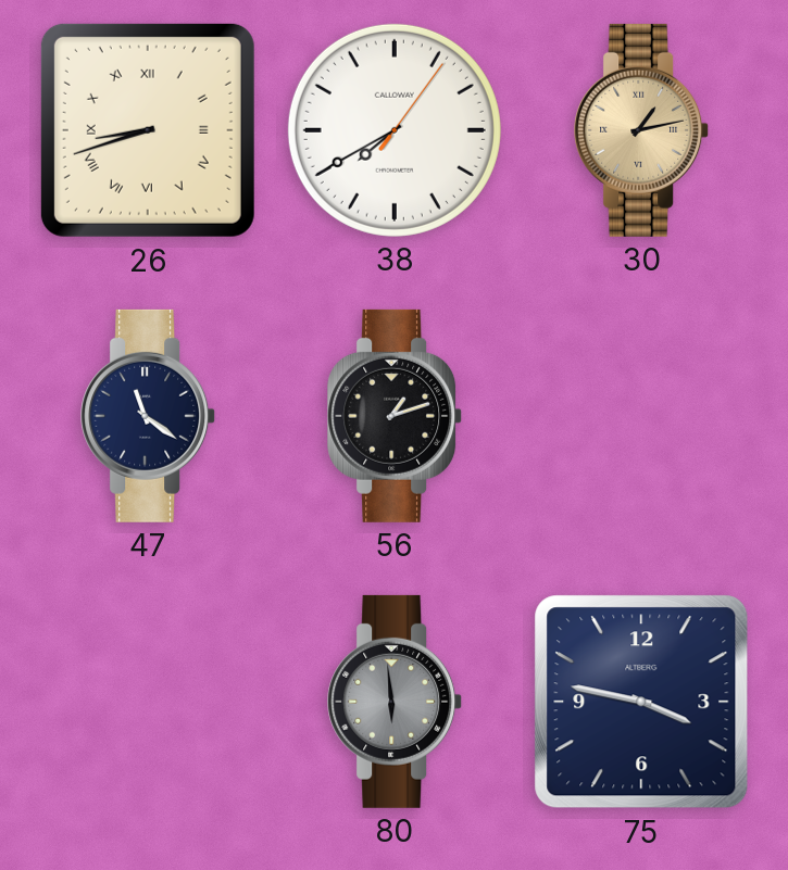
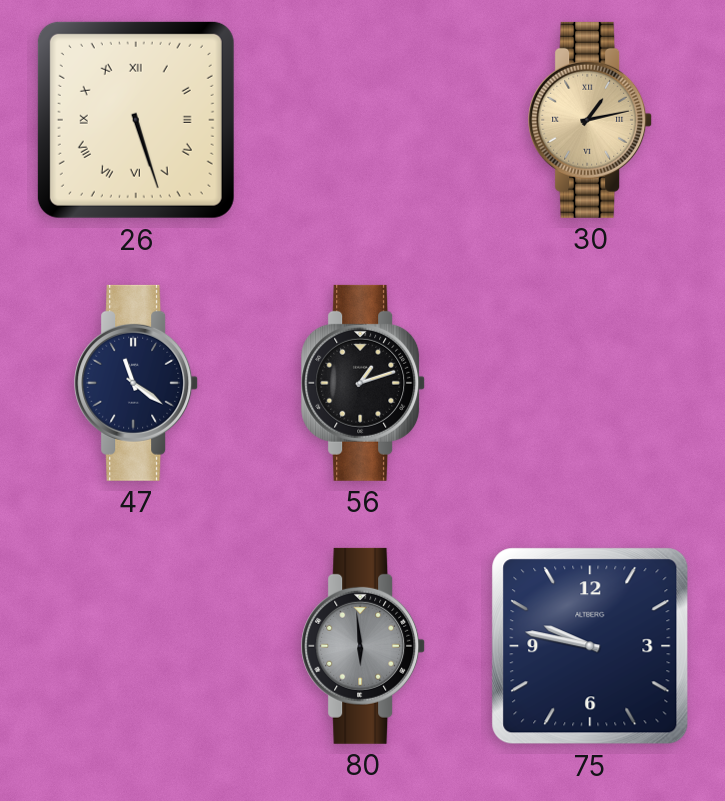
26: 8:42 -> 5:27 (136, 120)
38: 7:40 -> none (395, 130)
75: 3:47 -> 9:47 (590, 646)
